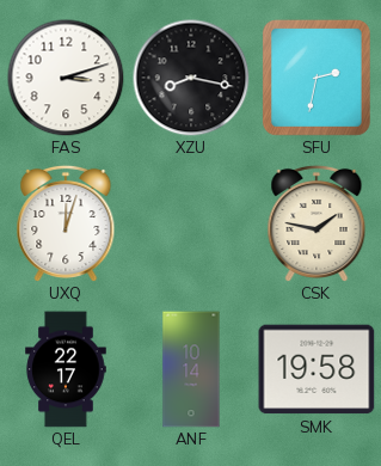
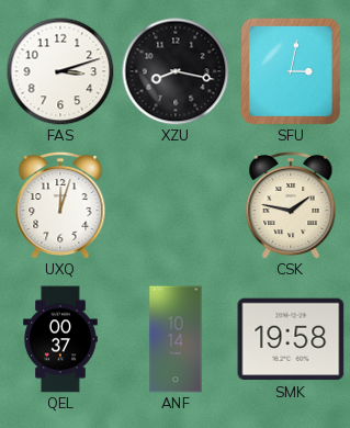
SFU: 2:32 -> 3:02 (291, 71)
QEL: 22:17 -> 00:37 (60, 339)
